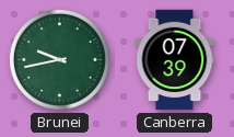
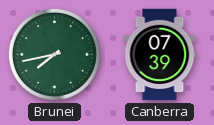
Brunei: 9:43 -> 7:43 (54, 54)
